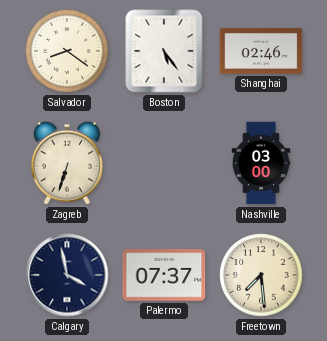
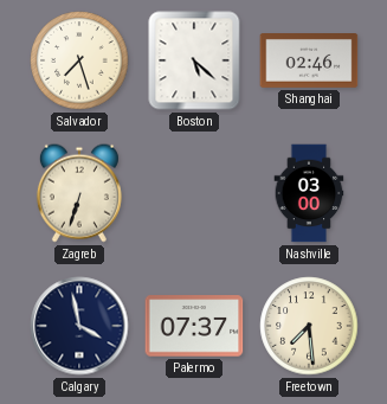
Salvador: 8:21 -> 7:27 (79, 60)
Boston: 5:24 -> 5:22 (194, 60)
